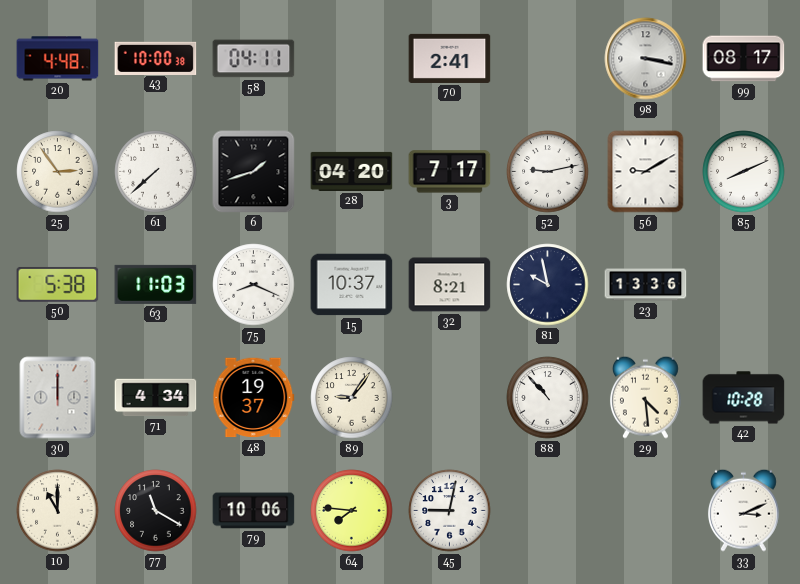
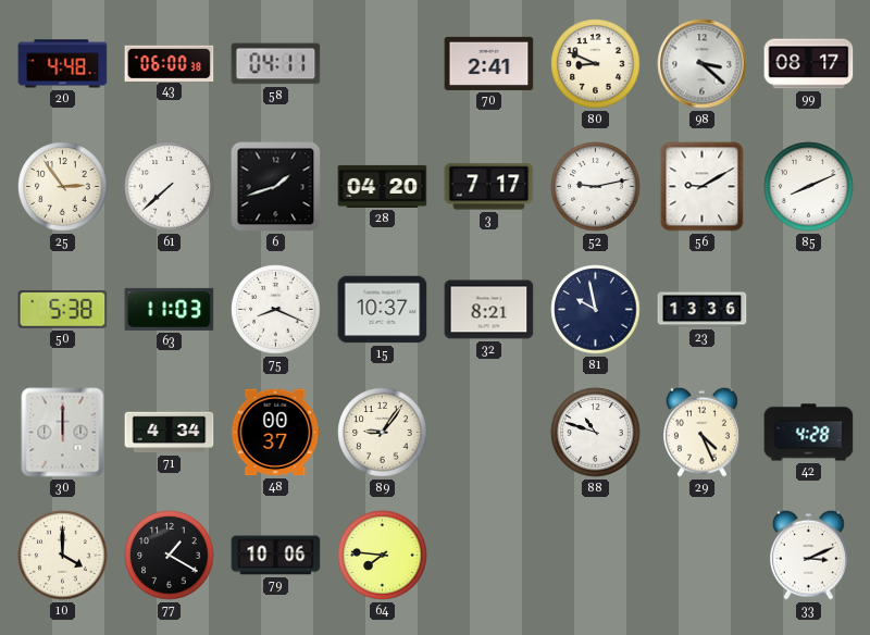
43: 10:00 -> 06:00 (170, 63)
80: none -> 8:49 (596, 64)
98: 3:17 -> 3:22 (703, 64)
48: 19:37 -> 00:37 (276, 433)
88: 10:53 -> 10:48 (596, 433)
29: 4:29 -> 4:26 (701, 432)
42: 10:28 -> 4:28 (809, 433)
10: 11:00 -> 4:00 (63, 556)
77: 11:20 -> 1:20 (170, 556)
45: 9:02 -> none (450, 511)
